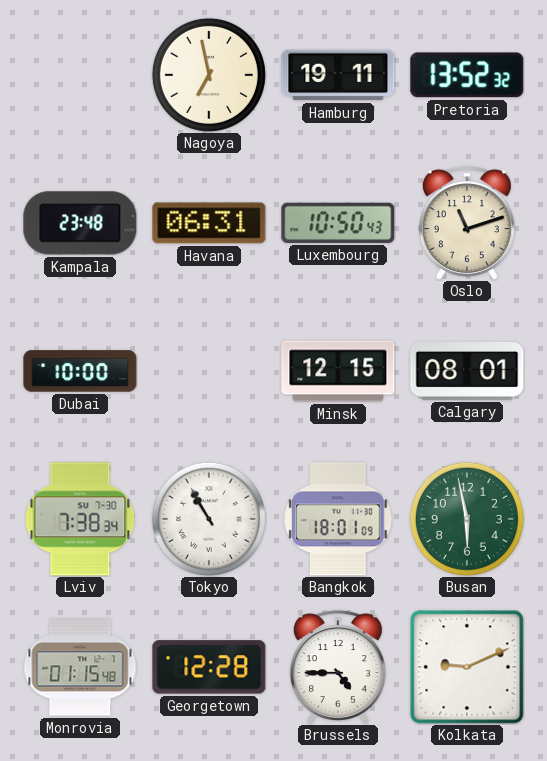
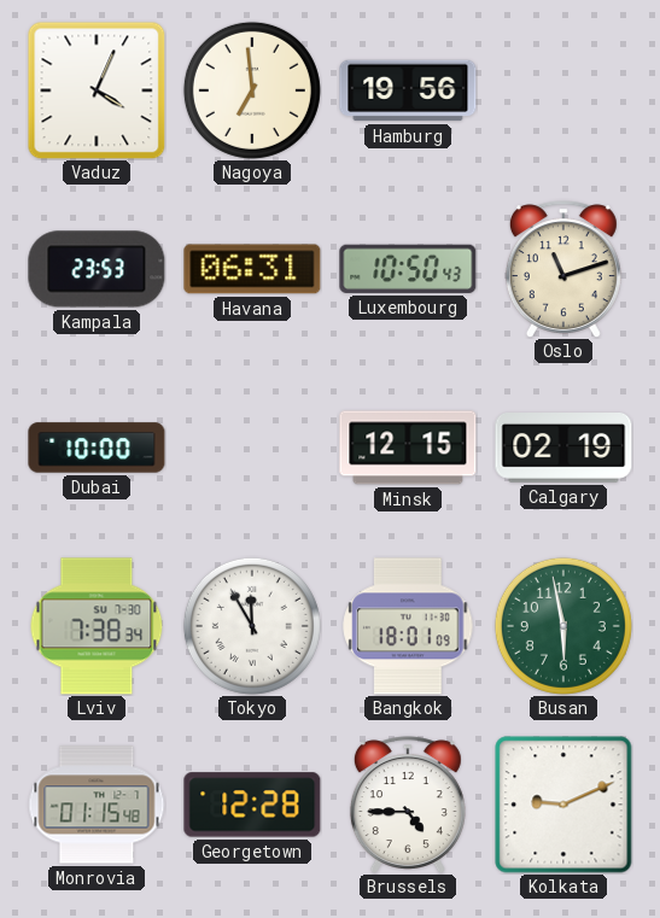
Vaduz: none -> 4:04 (97, 90)
Nagoya: 6:58 -> 6:59 (252, 90)
Hamburg: 19:11 -> 19:56 (408, 90)
Pretoria: 13:52 -> none (467, 75)
Kampala: 23:48 -> 23:53 (97, 269)
Calgary: 08:01 -> 02:19 (563, 449)
Tokyo: 10:55 -> 11:55 (252, 626)
